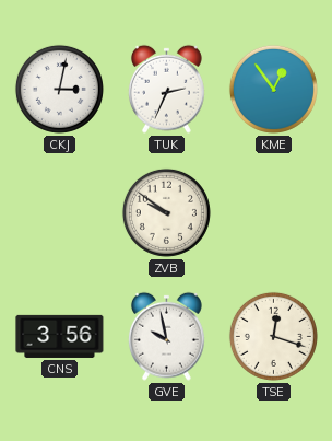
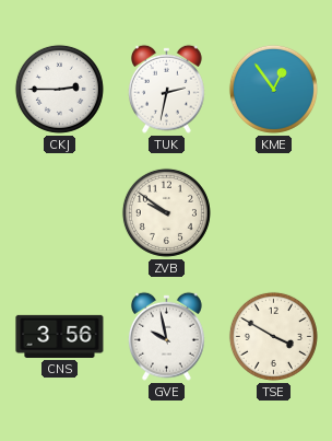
CKJ: 3:02 -> 2:45 (59, 89)
TUK: 2:34 -> 2:32 (166, 89)
TSE: 12:18 -> 3:50 (273, 336)
